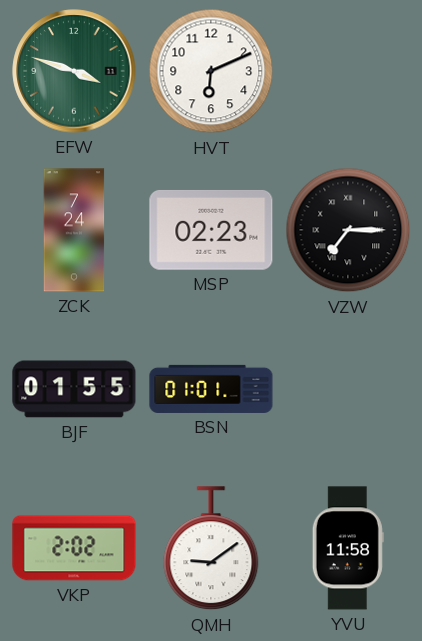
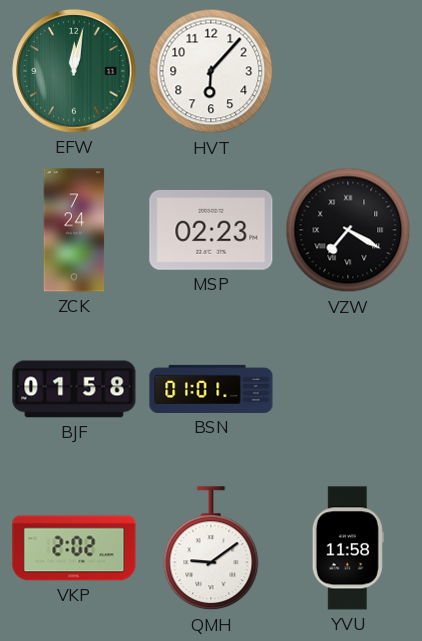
EFW: 3:48 -> 12:02 (74, 71)
HVT: 6:11 -> 6:07 (211, 71)
VZW: 7:15 -> 7:20 (348, 230)
BJF: 01:55 -> 01:58 (74, 389)
